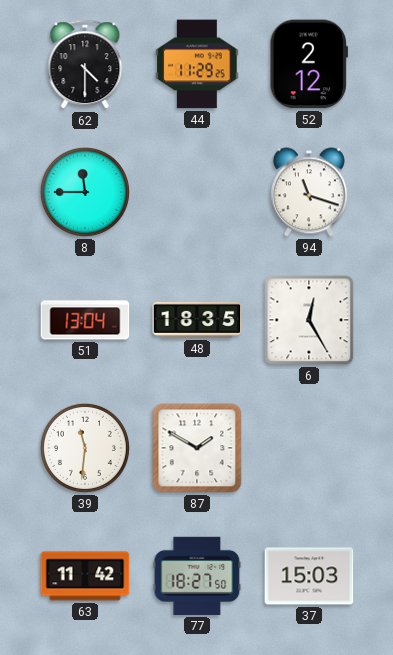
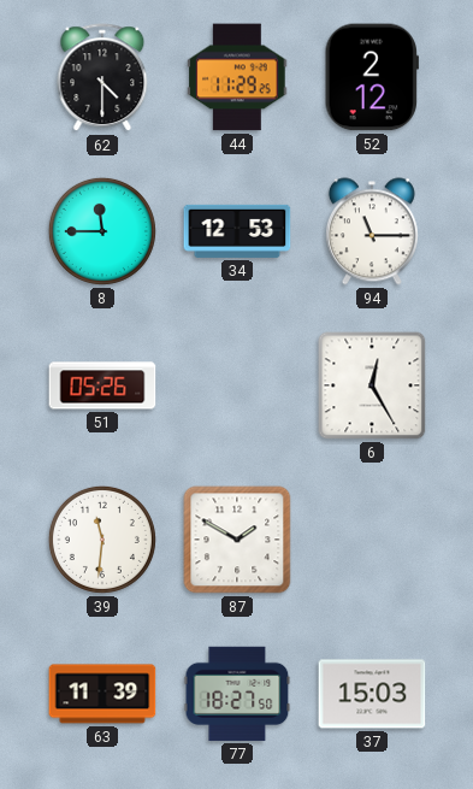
34: none -> 12:53 (237, 231)
94: 11:18 -> 11:15 (372, 231)
51: 13:04 -> 05:26 (102, 385)
48: 18:35 -> none (197, 320)
63: 11:42 -> 11:39 (102, 694)
